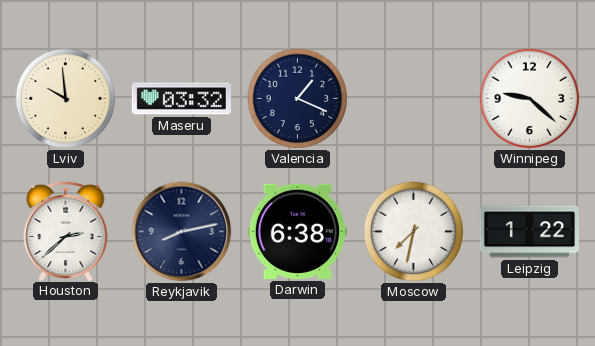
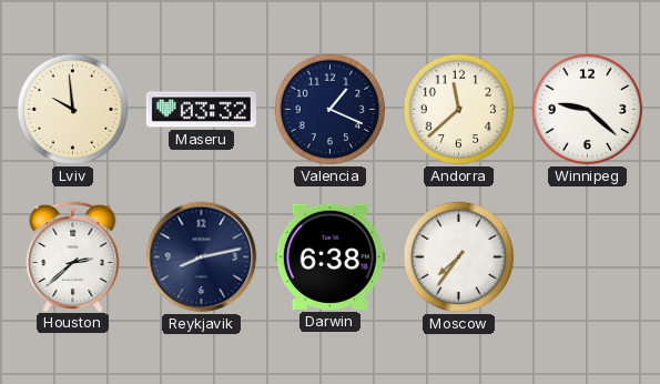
Andorra: none -> 11:38 (459, 110)
Moscow: 7:32 -> 7:36 (459, 257)
Leipzig: 1:22 -> none (529, 232)
